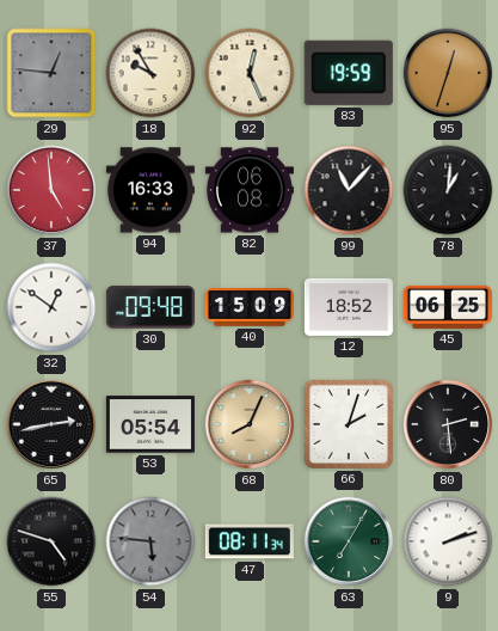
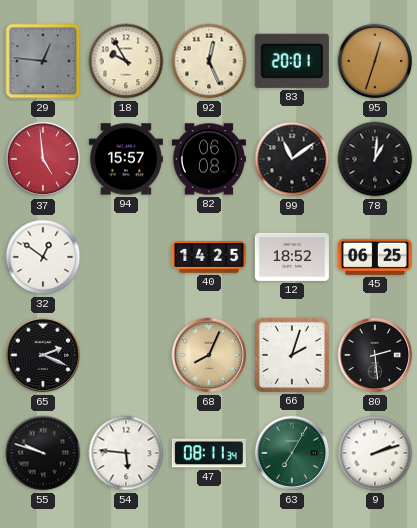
83: 19:59 -> 20:01 (292, 61)
94: 16:33 -> 15:57 (126, 159)
99: 11:07 -> 11:09 (292, 159)
30: 09:48 -> none (150, 307)
40: 15:09 -> 14:25 (209, 257)
65: 2:43 -> 2:19 (43, 355)
53: 05:54 -> none (150, 424)
55: 4:48 -> 9:48 (43, 453)
54 dial: grey -> white (126, 453)
